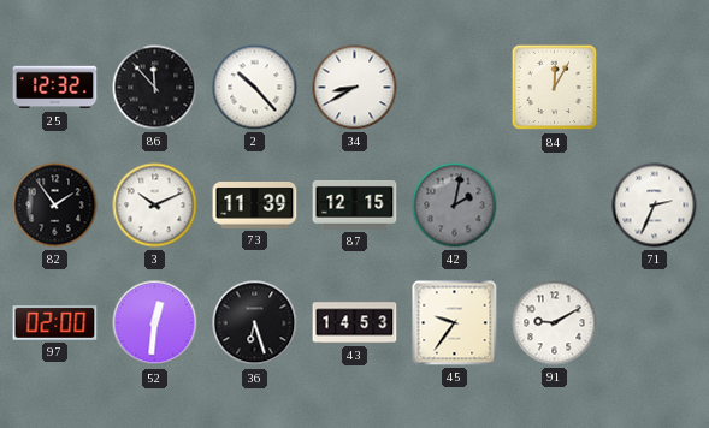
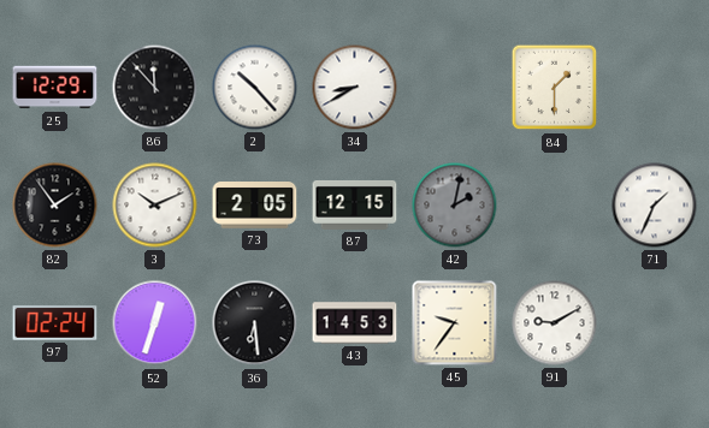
25: 12:32 -> 12:29 (55, 88)
84: 12:05 -> 1:30 (555, 88)
73: 11:39 -> 2:05 (255, 206)
71: 2:34 -> 1:34 (655, 206)
97: 02:00 -> 02:24 (55, 323)
52: 12:31 -> 12:33 (155, 323)
36: 6:27 -> 6:29 (255, 323)
